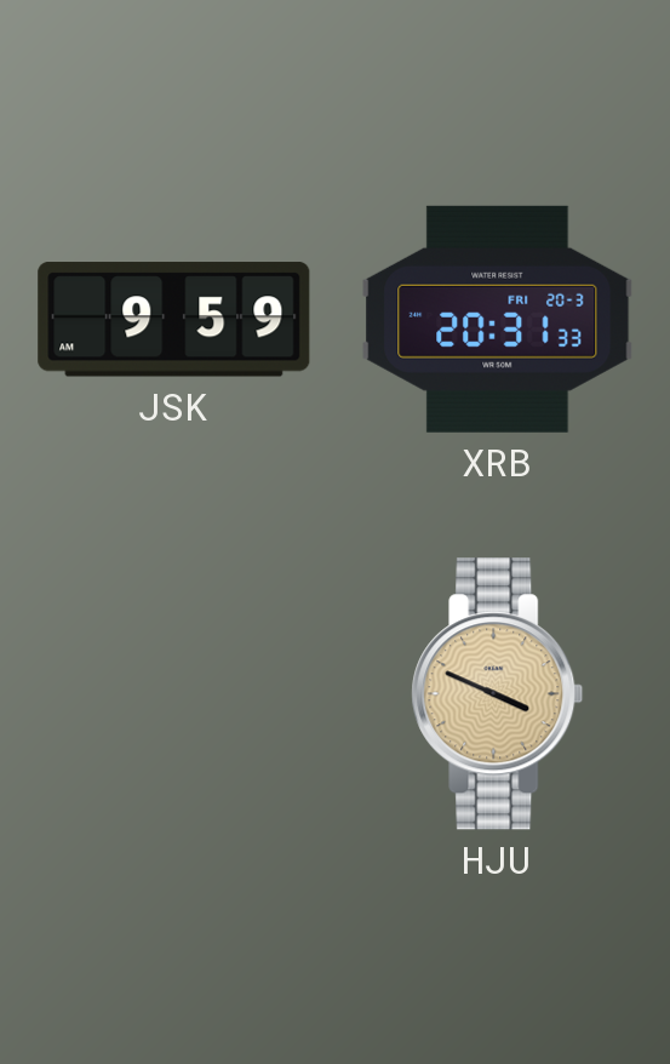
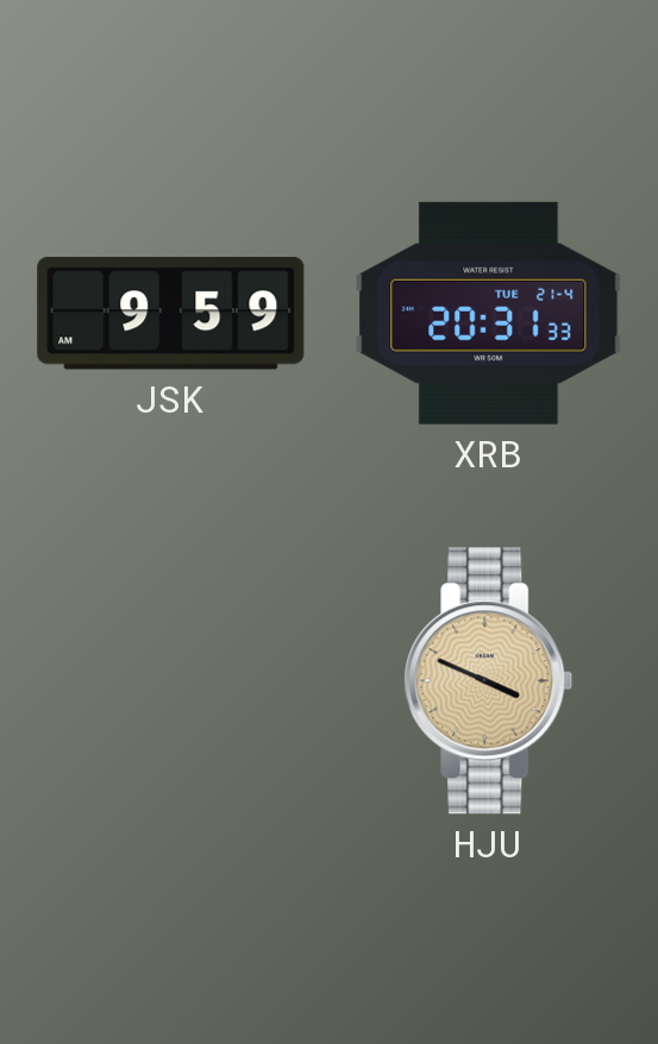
XRB date: FRI 20-3 -> TUE 21-4 (489, 313)
